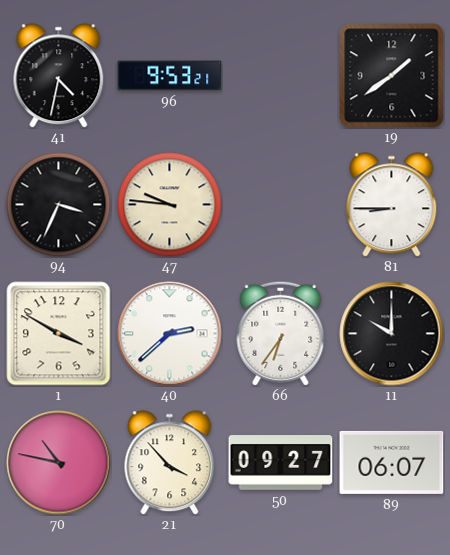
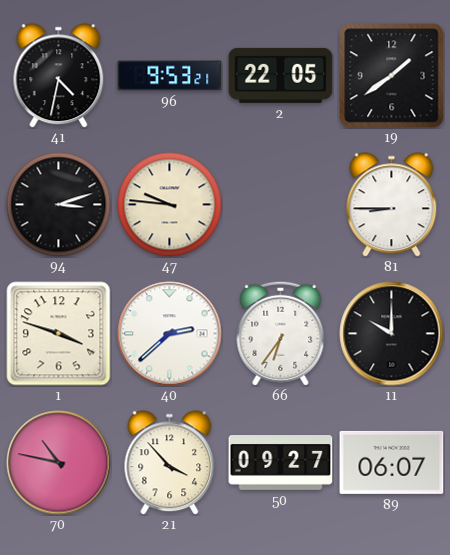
2: none -> 22:05 (281, 75)
94: 3:34 -> 3:12 (59, 205)
1: 3:50 -> 3:48 (59, 334)
